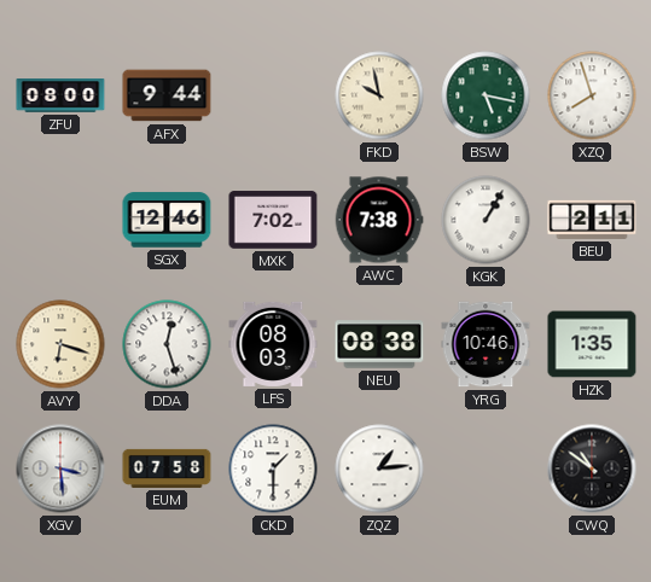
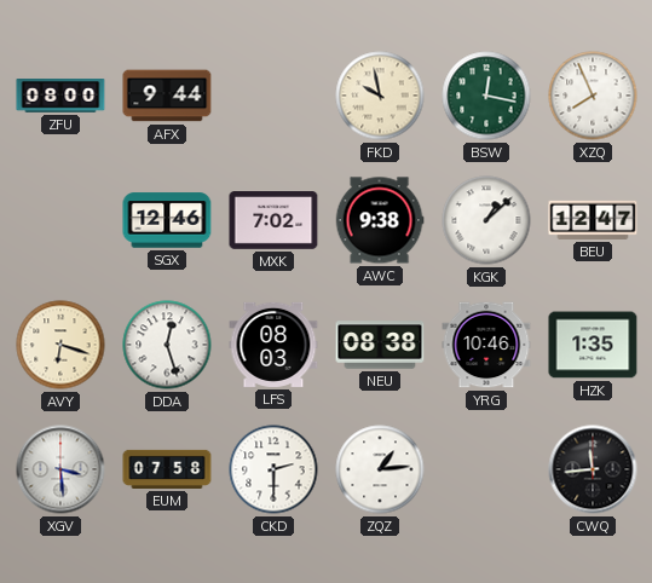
BSW: 5:17 -> 12:17 (486, 96)
XZQ: 7:57 -> 7:56 (593, 96)
AWC: 7:38 -> 9:38 (380, 220)
KGK: 1:05 -> 1:08 (486, 220)
BEU: 2:11 -> 12:47 (593, 220)
CKD: 1:30 -> 2:30 (273, 469)
CWQ: 10:51 -> 11:44 (593, 469)
